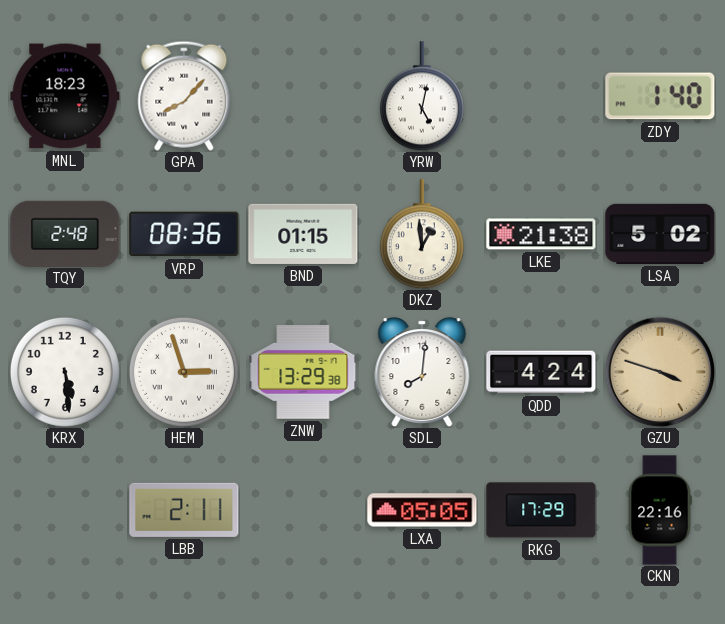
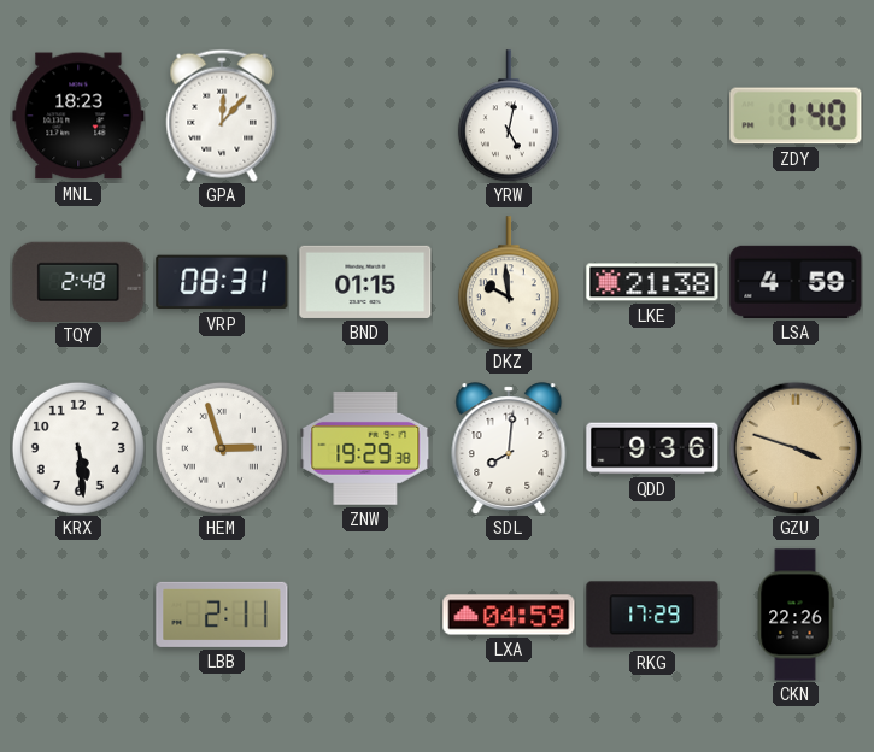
GPA: 8:07 -> 12:07 (222, 116)
VRP: 08:36 -> 08:31 (222, 282)
DKZ: 12:59 -> 9:59 (509, 282)
LSA: 5:02 -> 4:59 (796, 282)
ZNW: 13:29 -> 19:29 (365, 450)
QDD: 4:24 -> 9:36 (652, 448)
LXA: 05:05 -> 04:59 (509, 615)
CKN: 22:16 -> 22:26 (796, 615)
